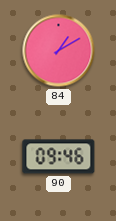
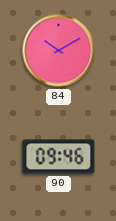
84: 1:10 -> 10:10 (59, 51)
